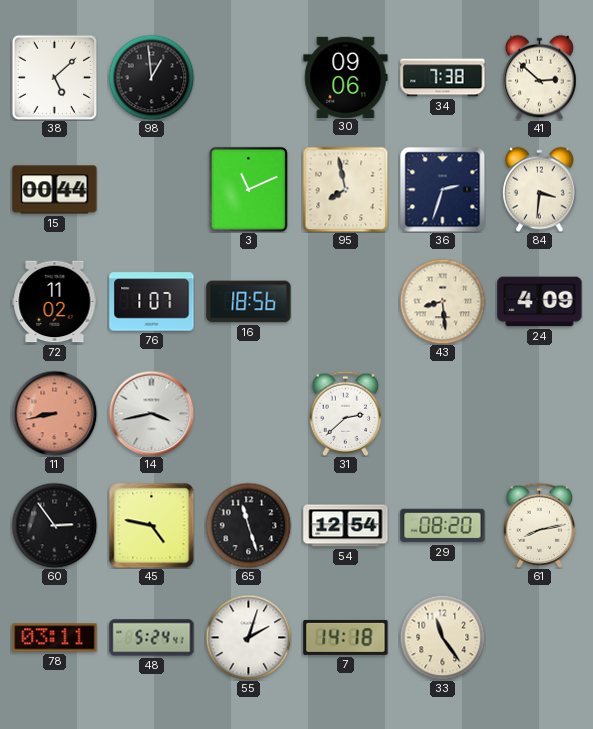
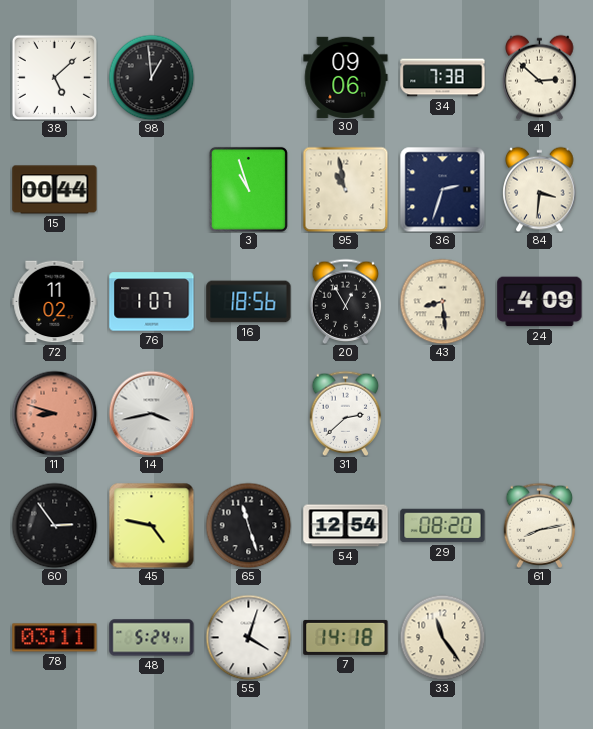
3: 11:11 -> 10:57 (248, 189)
95: 7:58 -> 10:58 (345, 189)
20: none -> 12:55 (346, 301)
11: 8:43 -> 8:48 (54, 413)
55: 2:03 -> 4:03 (248, 637)
